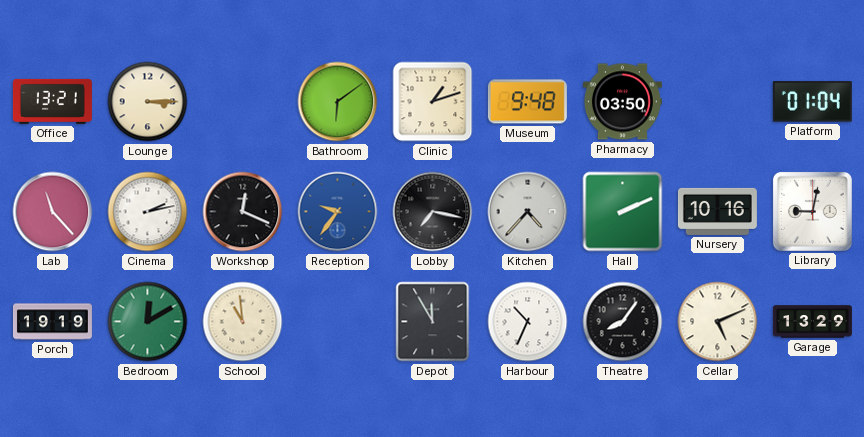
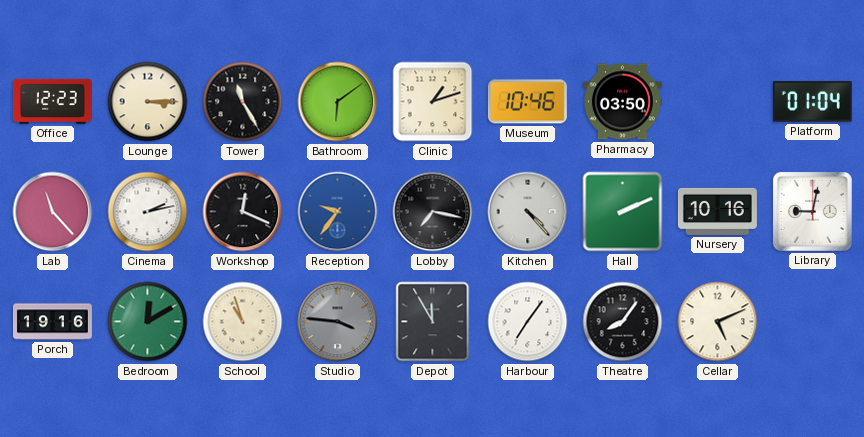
Office: 13:21 -> 12:23 (52, 101)
Tower: none -> 11:25 (243, 102)
Museum: 9:48 -> 10:46 (527, 102)
Kitchen: 4:37 -> 4:23 (528, 212)
Porch: 19:19 -> 19:16 (52, 322)
School: 10:59 -> 10:57 (243, 322)
Studio: none -> 3:46 (338, 322)
Harbour: 10:34 -> 7:06 (528, 322)
Garage: 13:29 -> none (812, 322)
